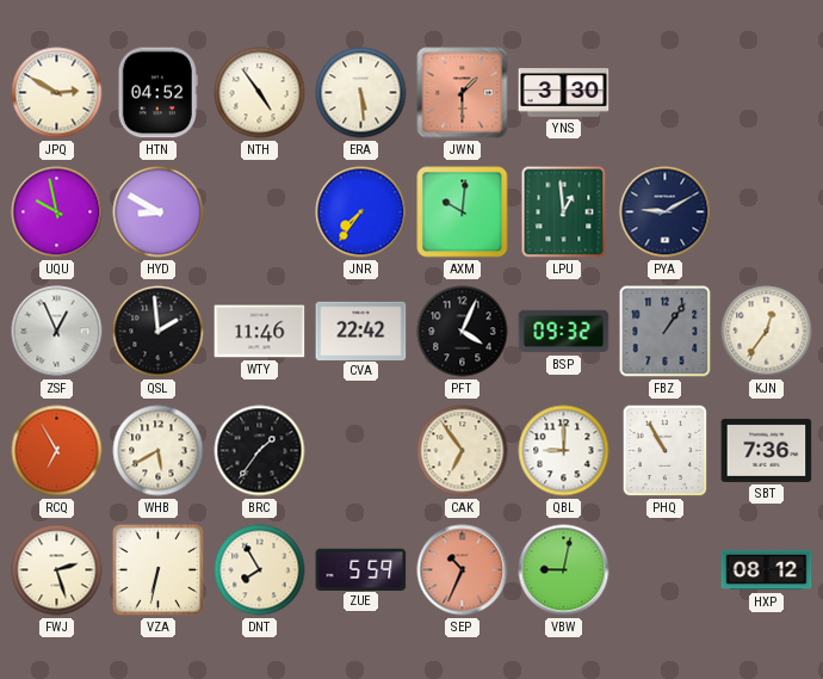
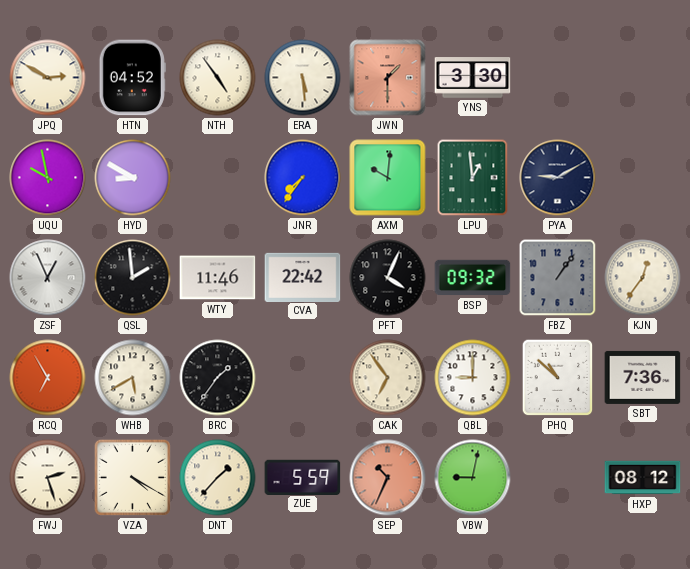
PHQ: 10:55 -> 10:52 (558, 378)
VZA: 6:32 -> 4:20 (132, 477)
DNT: 7:55 -> 1:37 (218, 478)
